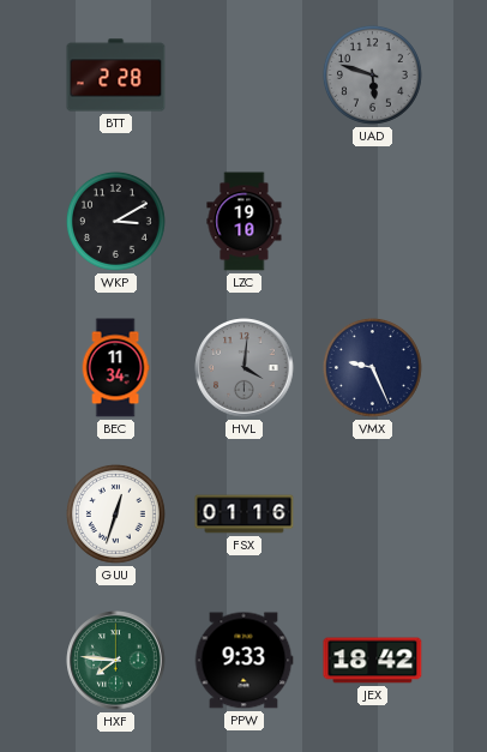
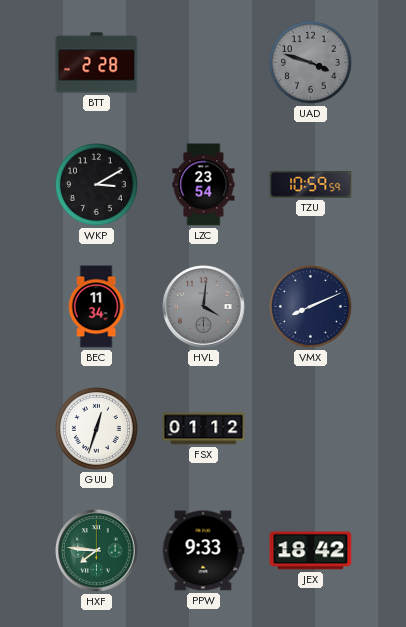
UAD: 5:48 -> 3:48 (310, 62)
LZC: 19:10 -> 23:54 (204, 185)
TZU: none -> 10:59 (311, 184)
VMX: 9:26 -> 8:11 (310, 306)
FSX: 01:16 -> 01:12 (204, 429)
